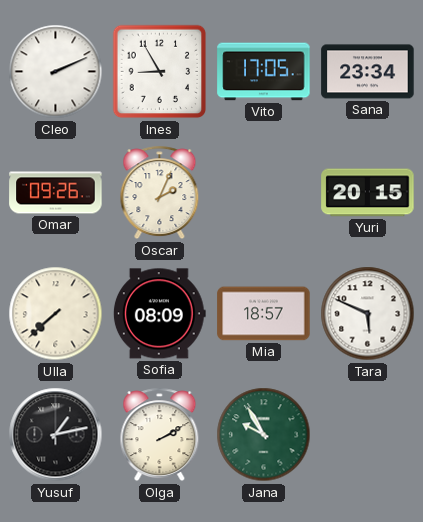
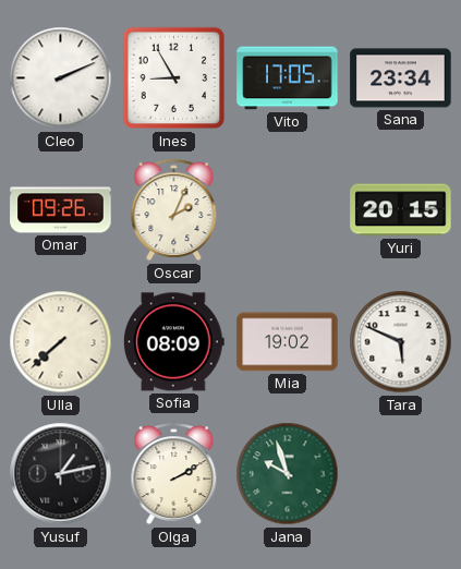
Mia: 18:57 -> 19:02 (288, 342)
Jana: 9:55 -> 9:57 (288, 474)
